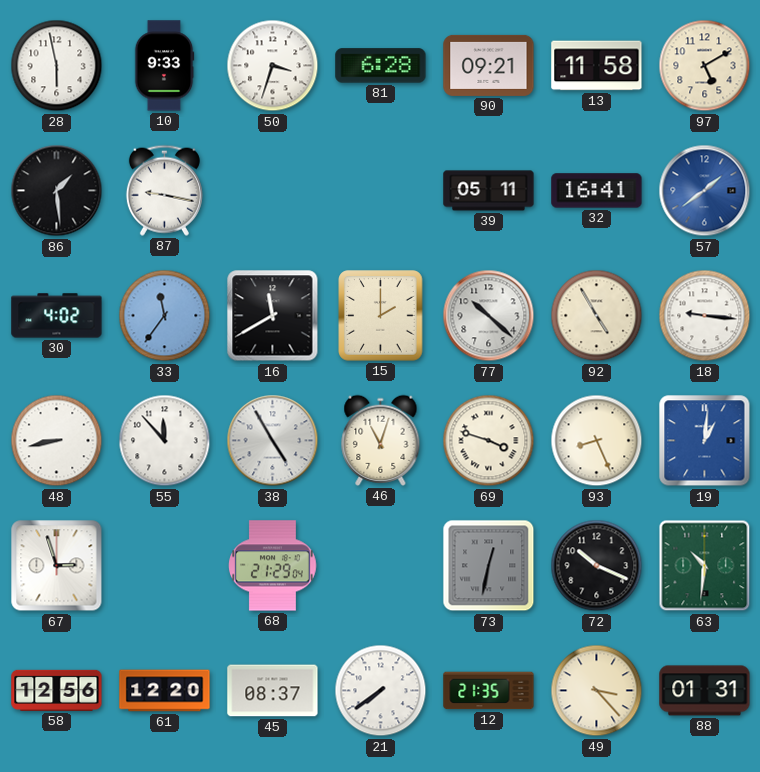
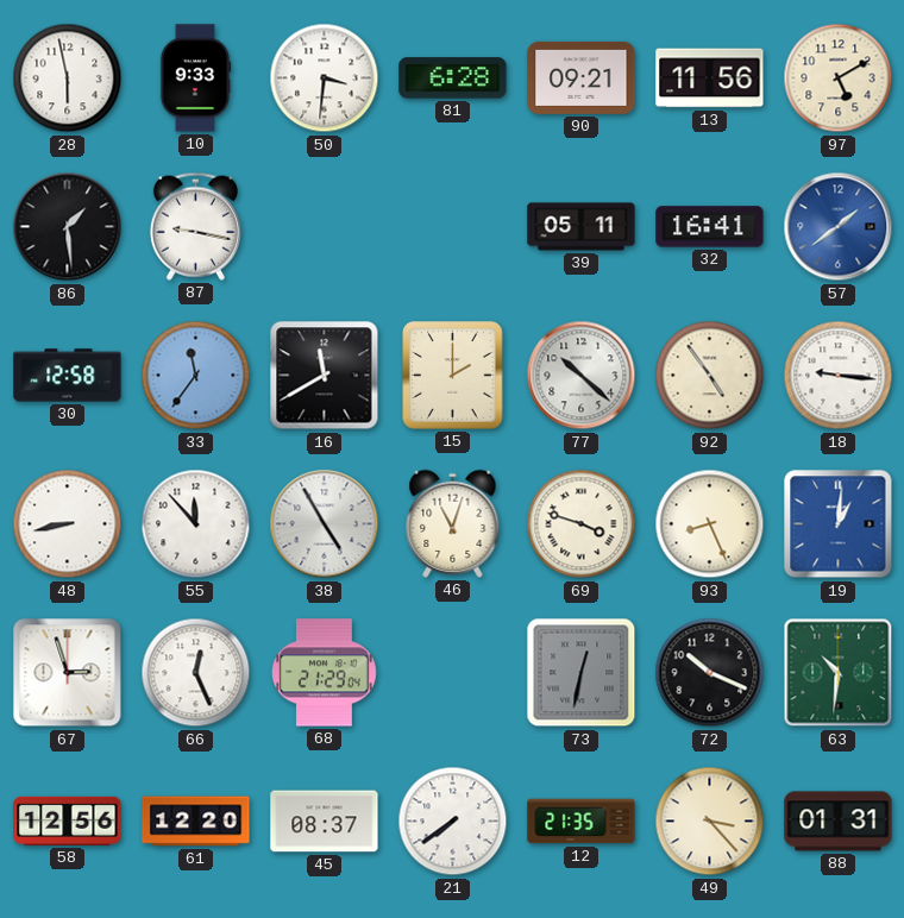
50: 3:33 -> 3:31 (325, 78)
13: 11:58 -> 11:56 (710, 78)
30: 4:02 -> 12:58 (68, 376)
92: 4:55 -> 4:54 (710, 376)
66: none -> 12:26 (196, 673)
